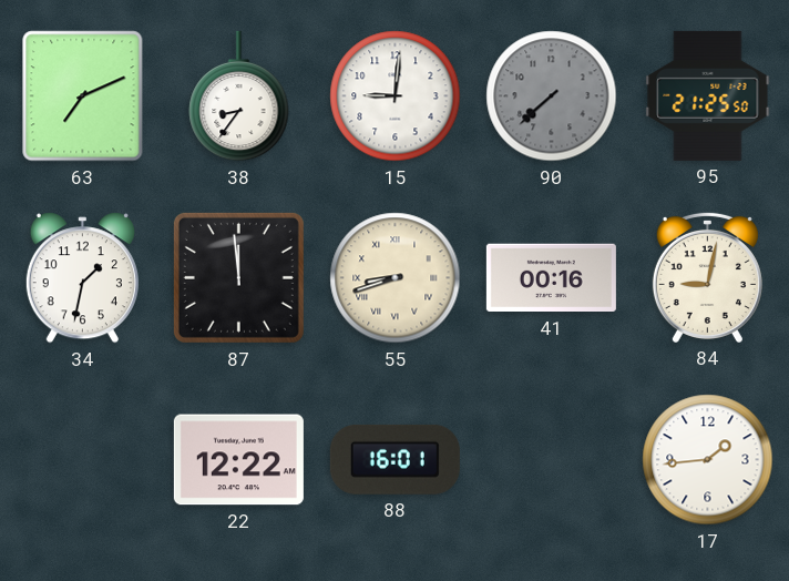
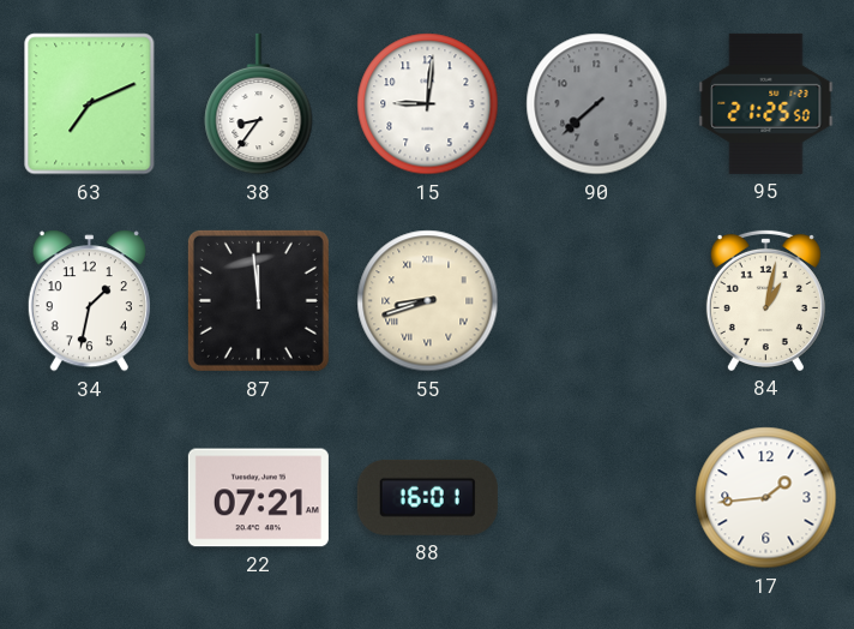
41: 00:16 -> none (551, 278)
84: 9:02 -> 1:02 (765, 300)
22: 12:22 -> 07:21 (258, 498)
